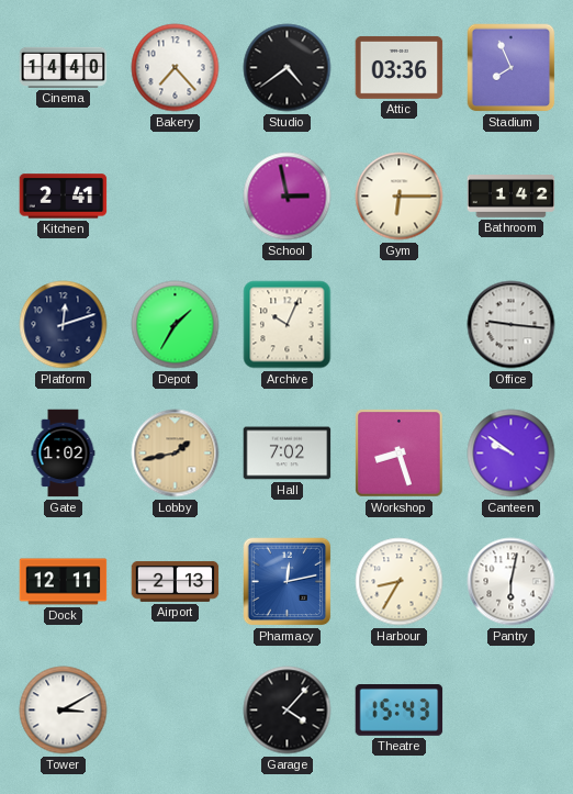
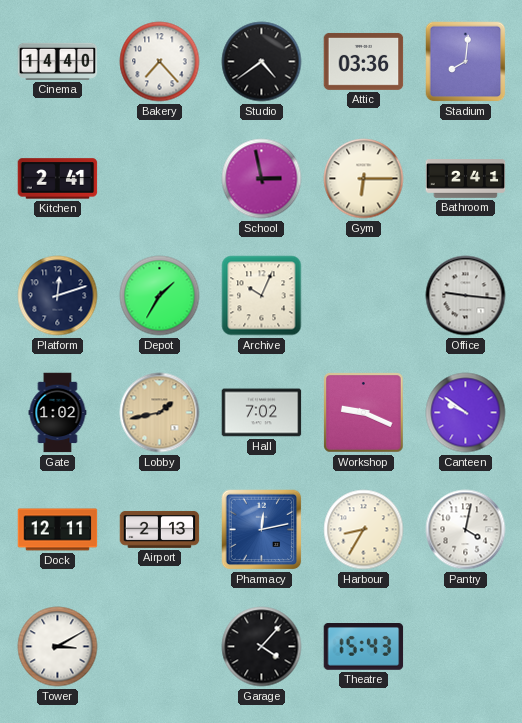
Stadium: 7:56 -> 8:01 (466, 62)
Bathroom: 1:42 -> 2:41 (466, 179)
Workshop: 8:27 -> 9:19 (364, 413)
Pantry: 6:02 -> 4:02 (466, 530)
